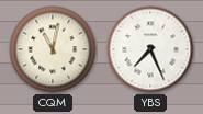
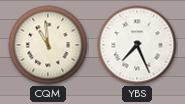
CQM: 11:02 -> 10:59 (48, 45)
